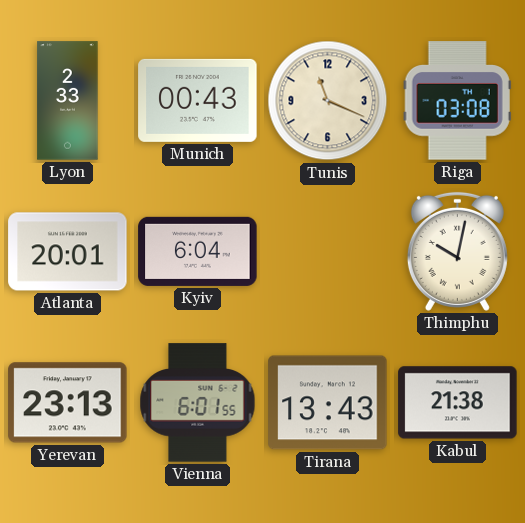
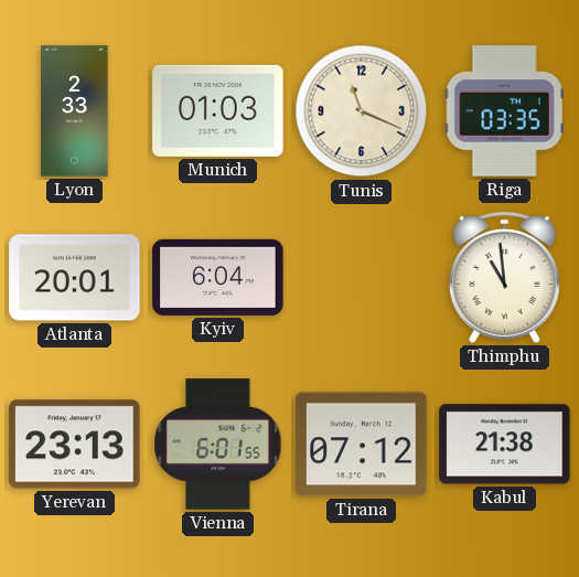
Munich: 00:43 -> 01:03 (218, 110)
Riga: 03:08 -> 03:35 (504, 111)
Thimphu: 10:02 -> 10:59 (504, 277)
Tirana: 13:43 -> 07:12 (362, 445)
